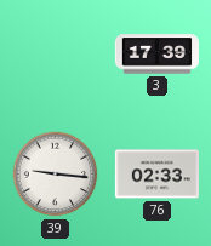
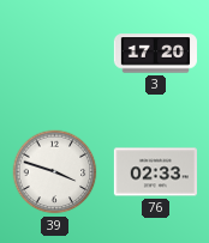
3: 17:39 -> 17:20 (155, 54)
39: 9:16 -> 3:48 (55, 172)
